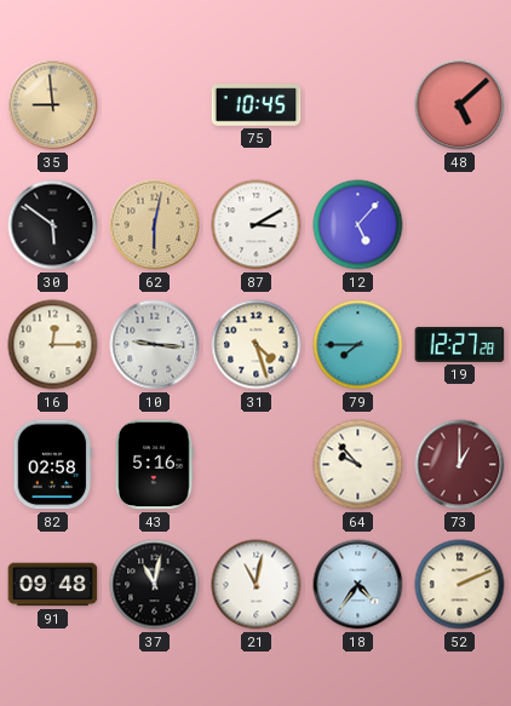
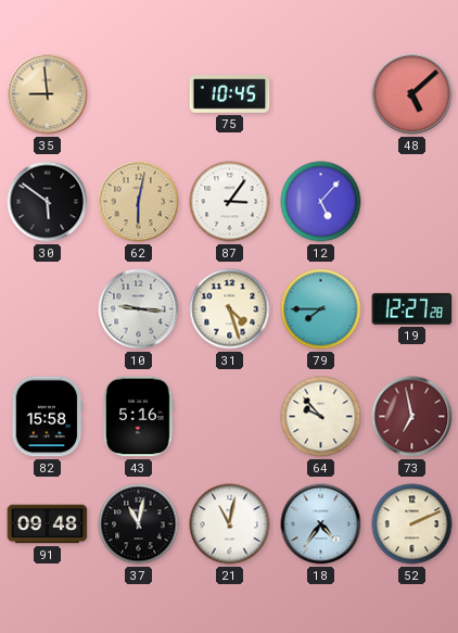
87: 3:10 -> 3:06 (230, 202)
16: 12:15 -> none (53, 345)
82: 02:58 -> 15:58 (48, 417)
73: 1:00 -> 6:58 (412, 417)
